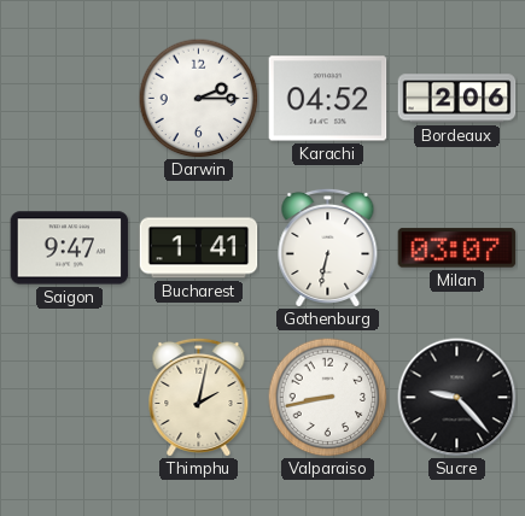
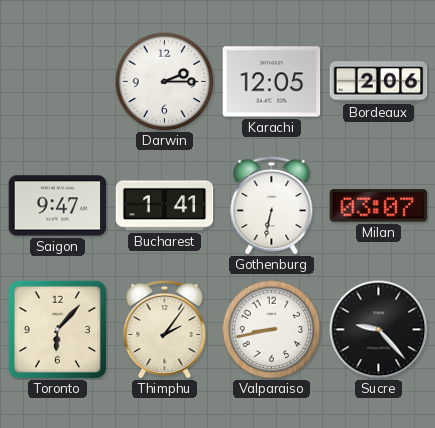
Karachi: 04:52 -> 12:05 (272, 82)
Toronto: none -> 6:07 (57, 329)
Thimphu: 2:02 -> 2:06 (165, 329)
